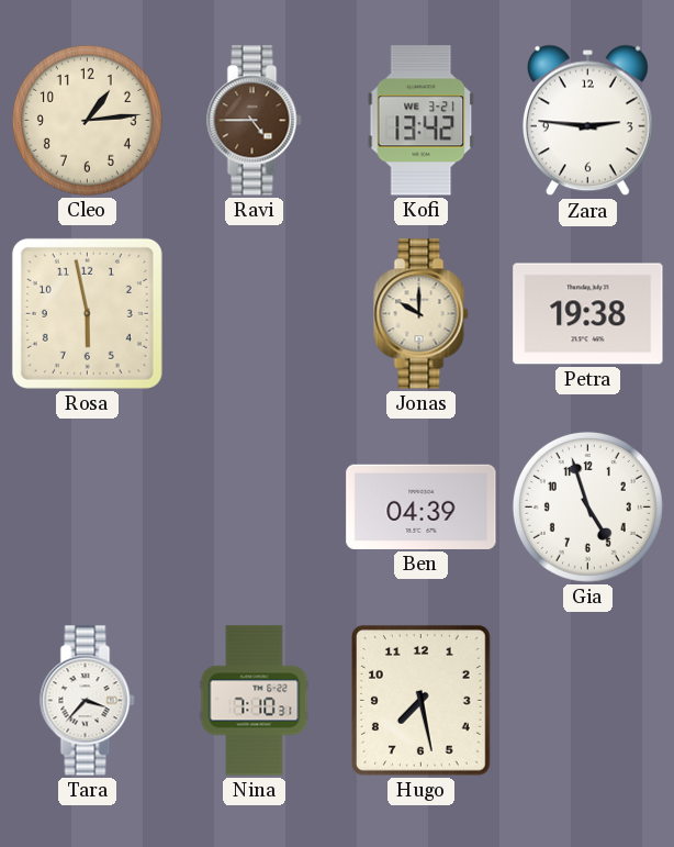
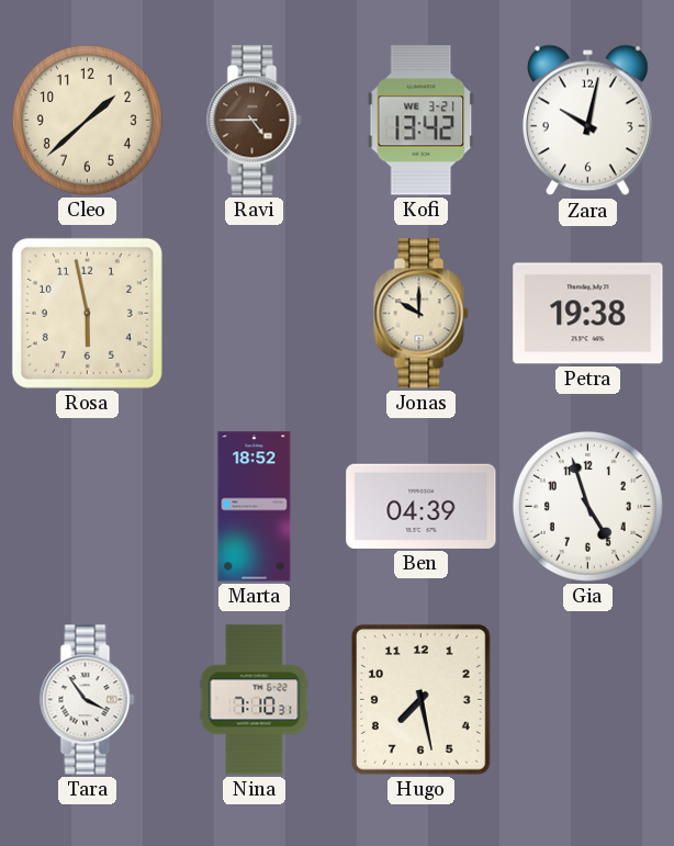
Cleo: 1:14 -> 1:38 (87, 120)
Zara: 2:46 -> 10:02 (587, 121)
Marta: none -> 18:52 (255, 507)
Tara: 3:37 -> 3:54 (88, 700)
